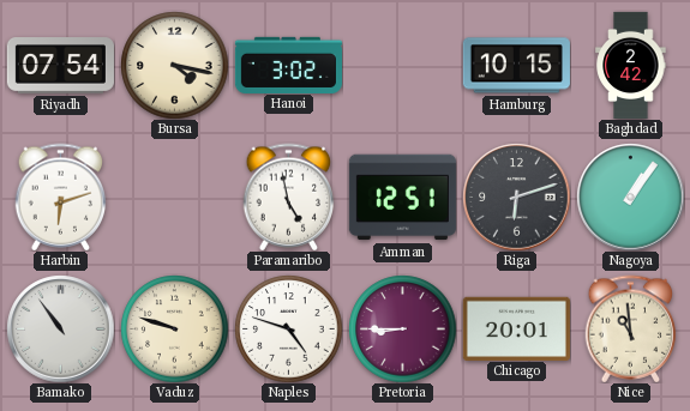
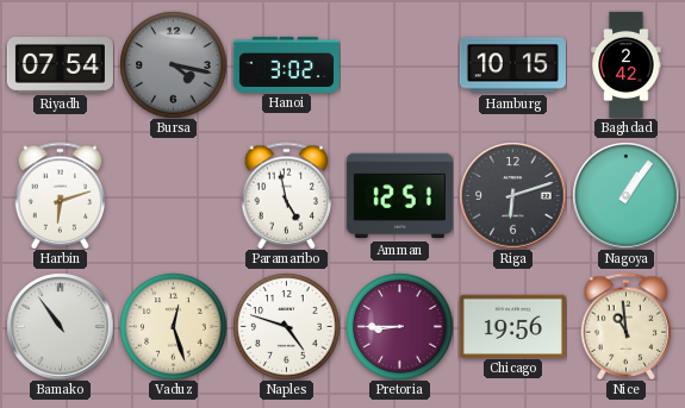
Bursa dial: cream -> grey (173, 64)
Vaduz: 9:48 -> 12:27 (173, 326)
Chicago: 20:01 -> 19:56 (512, 326)
